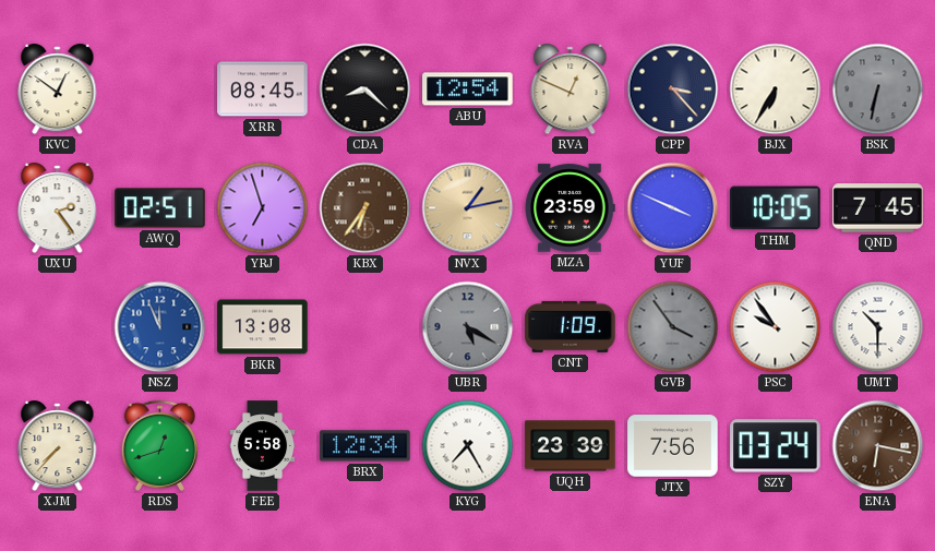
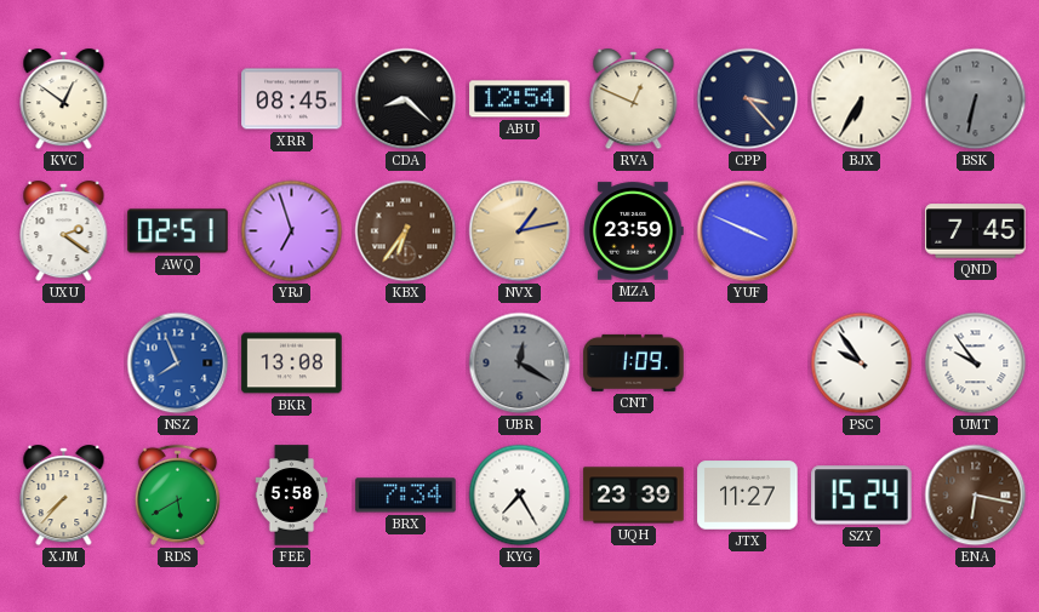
UXU: 2:24 -> 2:21 (64, 231)
THM: 10:05 -> none (776, 208)
NSZ: 11:56 -> 7:56 (178, 364)
UBR: 5:20 -> 12:20 (520, 364)
GVB: 3:54 -> none (673, 327)
UMT: 10:30 -> 9:54 (976, 364)
RDS: 12:42 -> 5:40 (177, 494)
BRX: 12:34 -> 7:34 (406, 496)
JTX: 7:56 -> 11:27 (748, 496)
SZY: 03:24 -> 15:24 (862, 496)
